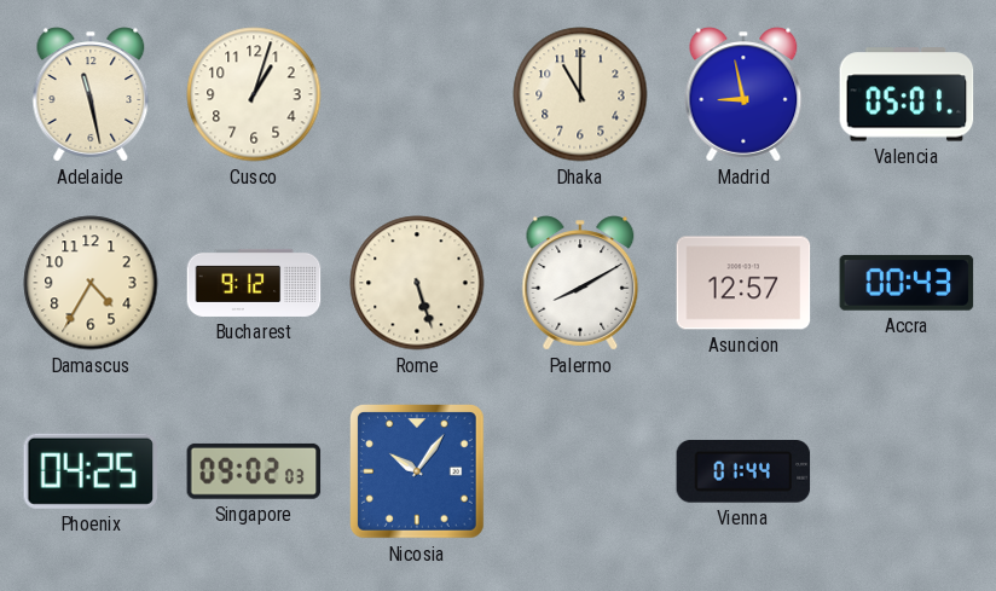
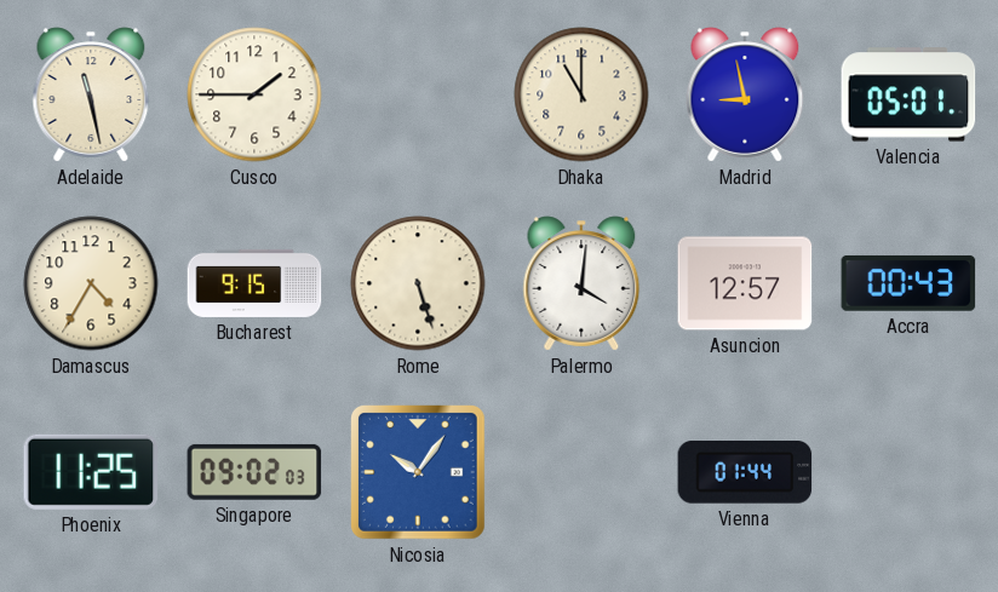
Cusco: 1:03 -> 1:45 (254, 94)
Bucharest: 9:12 -> 9:15 (254, 283)
Palermo: 8:10 -> 4:01 (581, 283)
Phoenix: 04:25 -> 11:25 (91, 472)
